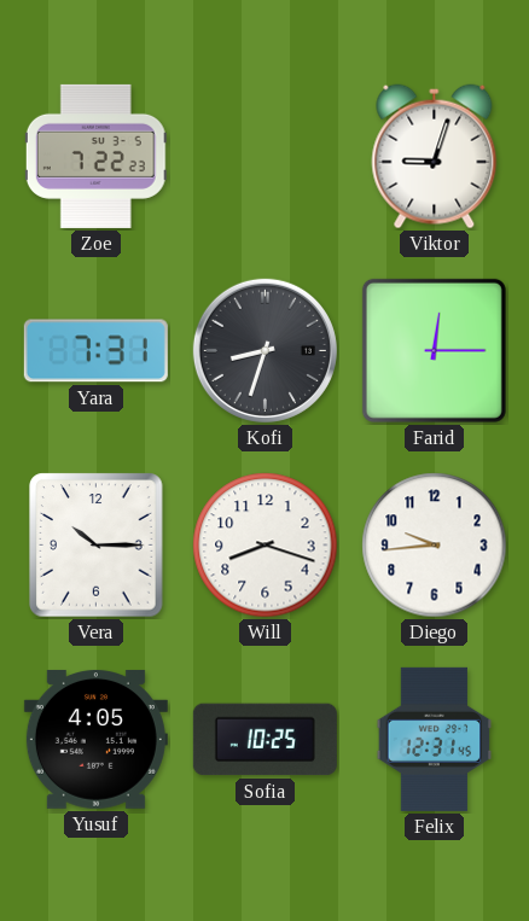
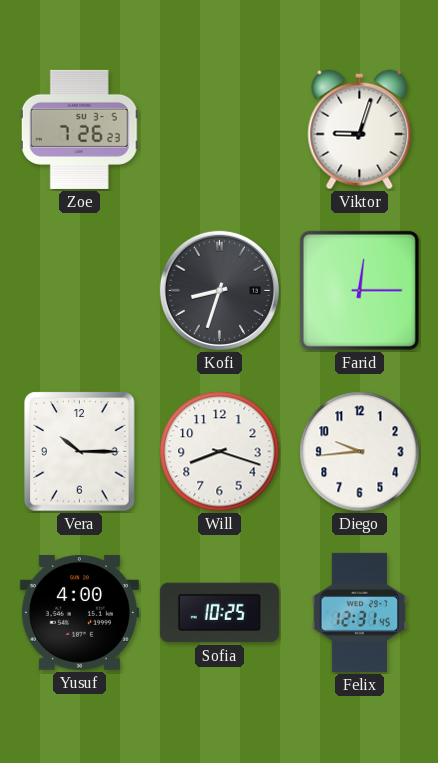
Zoe: 7:22 -> 7:26 (79, 129)
Yara: 7:31 -> none (95, 351)
Yusuf: 4:05 -> 4:00 (79, 613)
